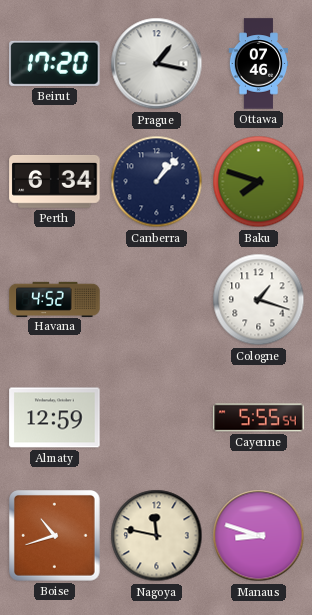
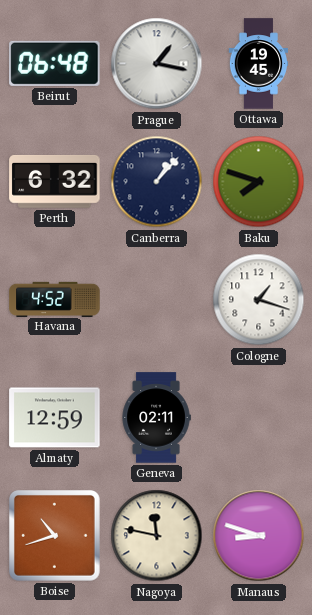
Beirut: 17:20 -> 06:48 (55, 63)
Ottawa: 07:46 -> 19:45 (259, 64)
Perth: 6:34 -> 6:32 (55, 182)
Geneva: none -> 02:11 (156, 418)
Cayenne: 5:55 -> none (259, 418)
